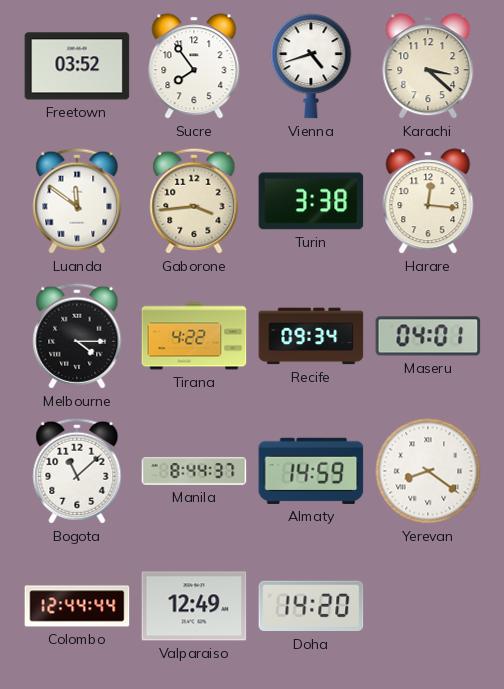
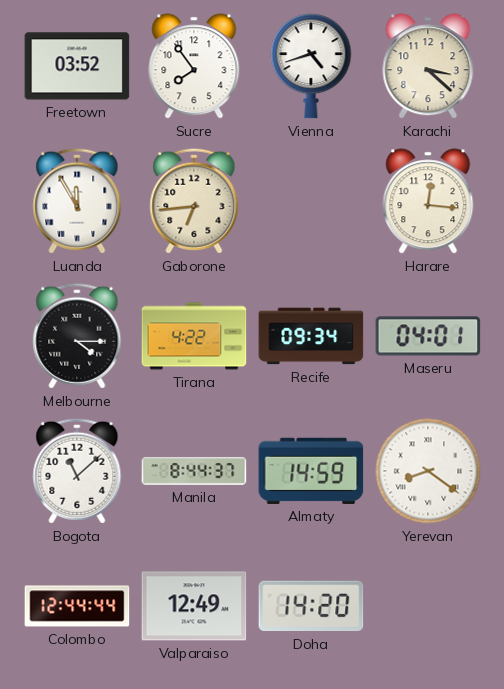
Luanda: 11:51 -> 11:55 (77, 201)
Gaborone: 3:44 -> 6:44 (194, 201)
Turin: 3:38 -> none (311, 201)
